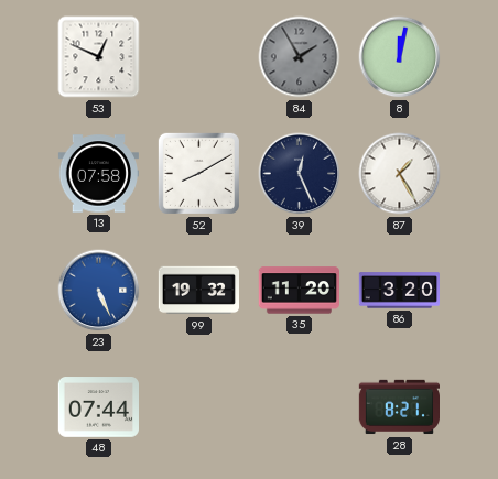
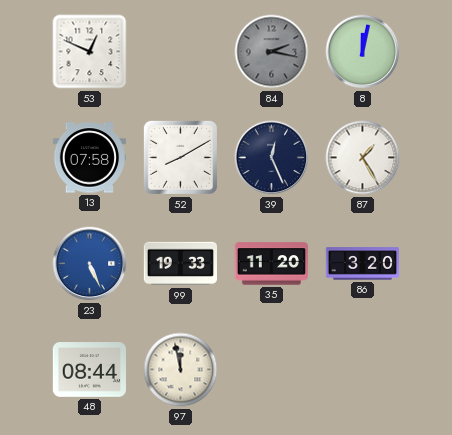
84: 1:55 -> 2:17 (272, 52)
99: 19:32 -> 19:33 (180, 264)
48: 07:44 -> 08:44 (89, 370)
97: none -> 11:58 (181, 370)
28: 8:21 -> none (399, 407)
